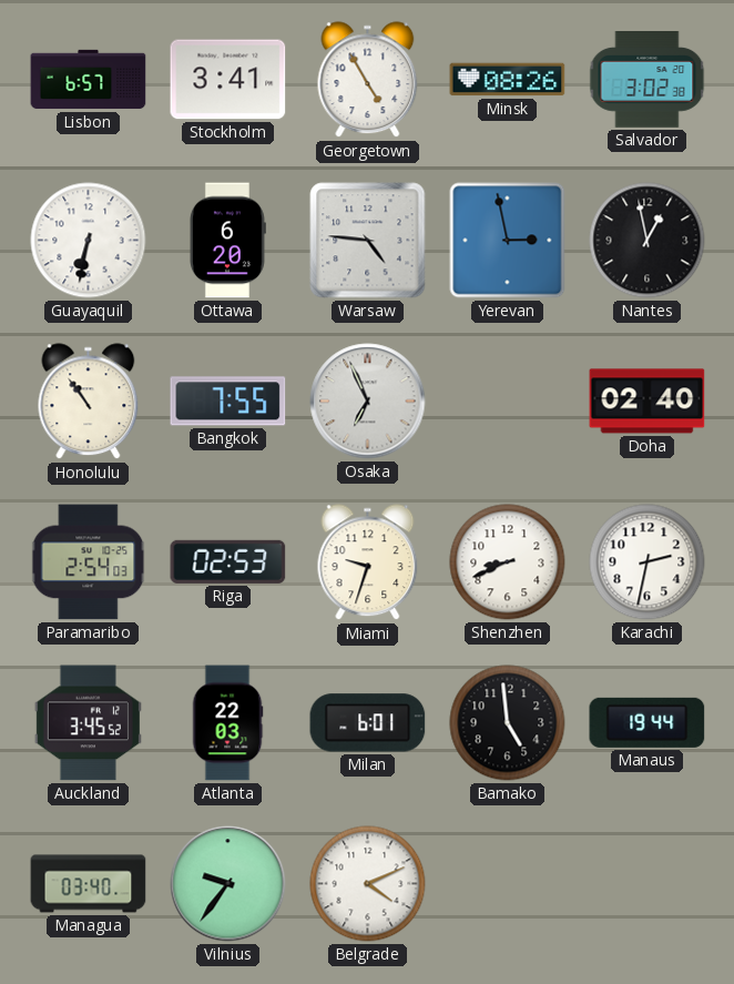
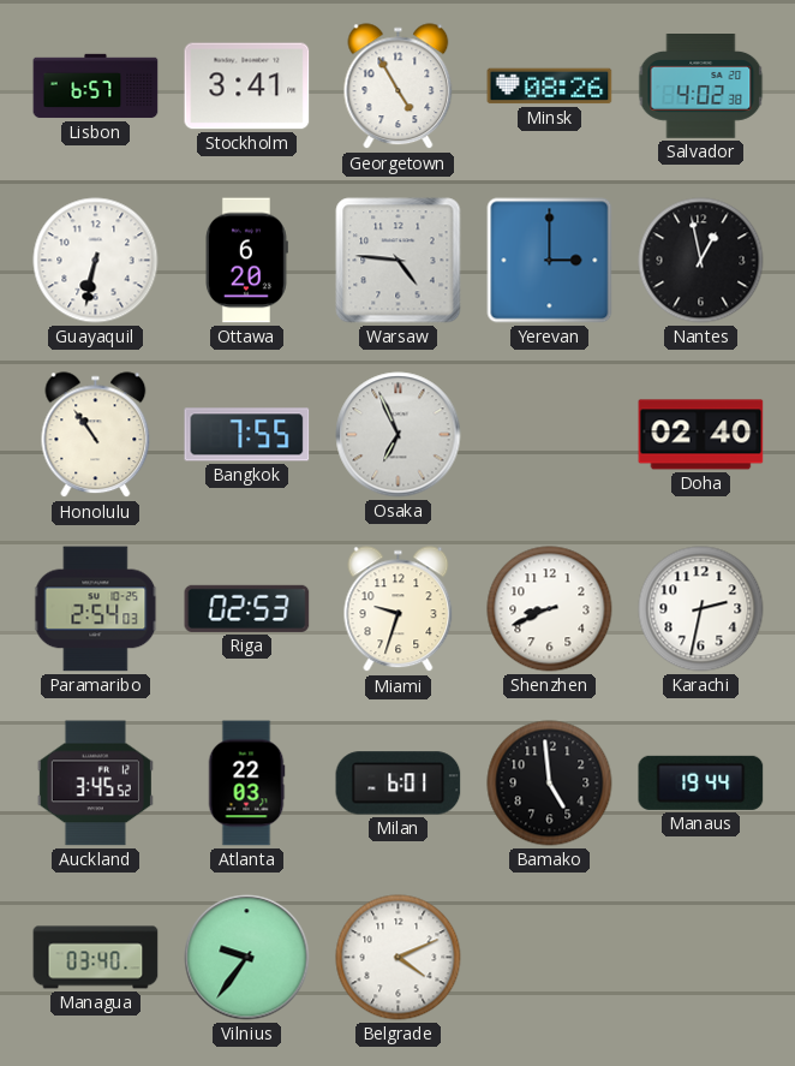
Salvador: 3:02 -> 4:02 (701, 87)
Yerevan: 2:58 -> 3:00 (550, 261)
